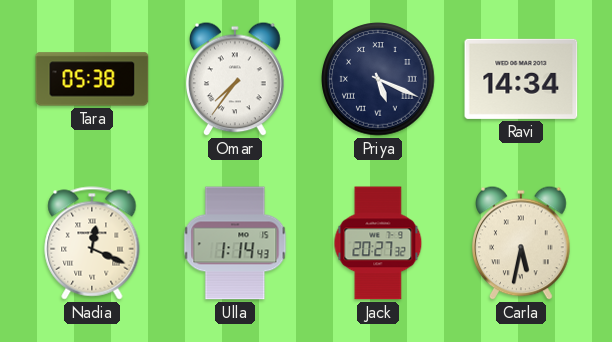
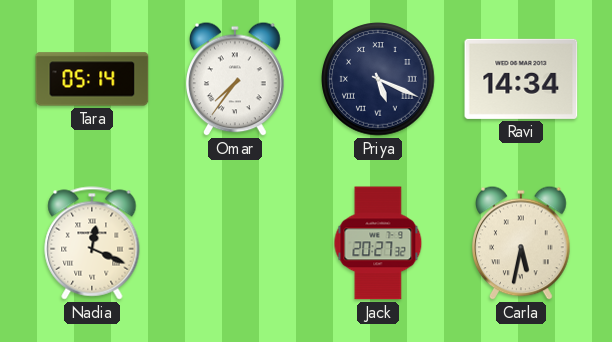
Tara: 05:38 -> 05:14 (92, 79)
Ulla: 1:14 -> none (235, 243)
